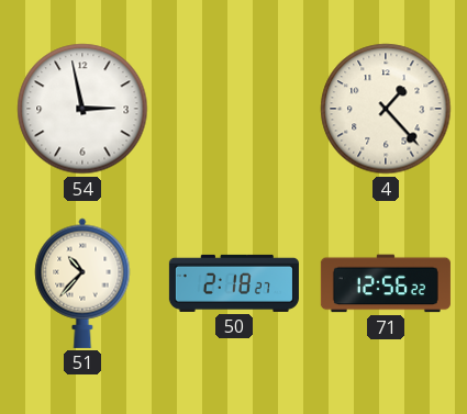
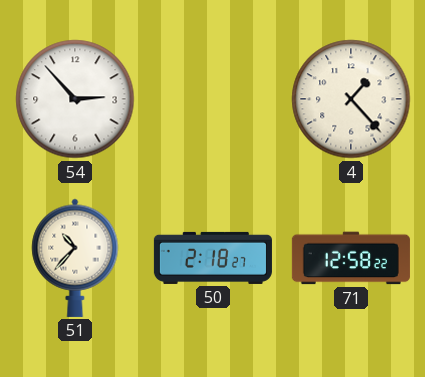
54: 2:58 -> 2:53 (75, 99)
71: 12:56 -> 12:58 (351, 258)
